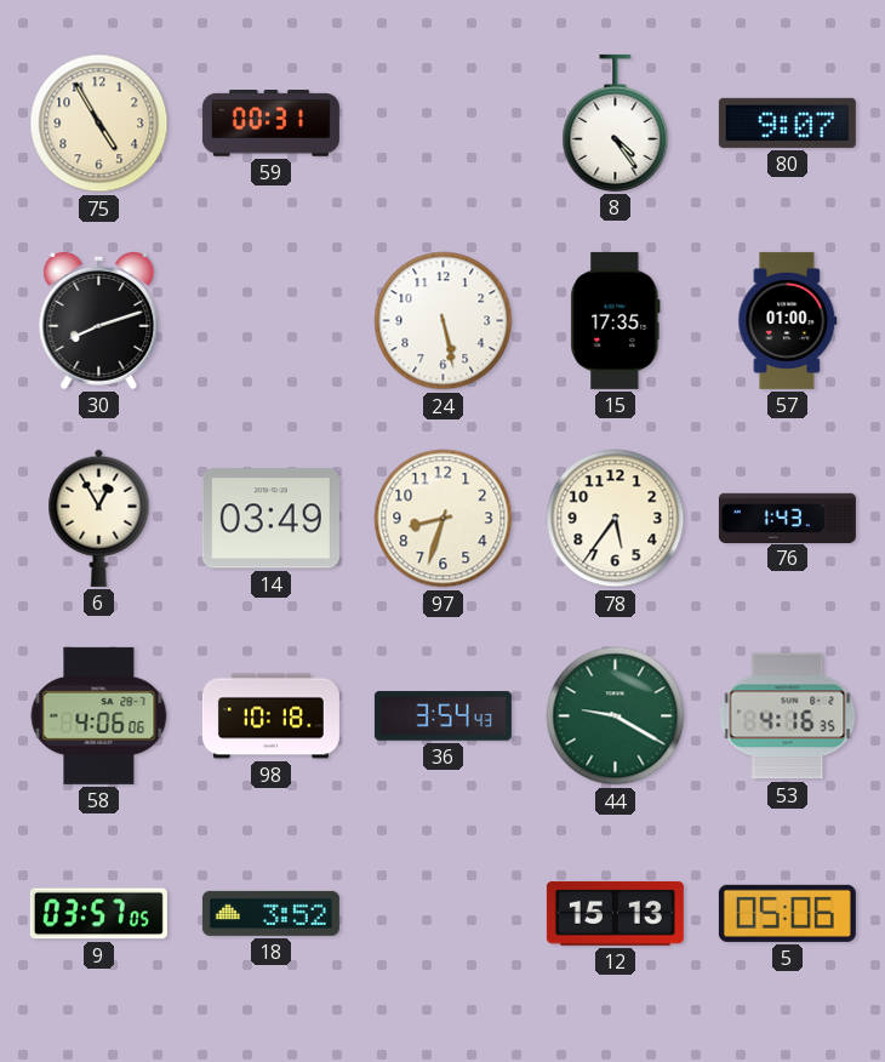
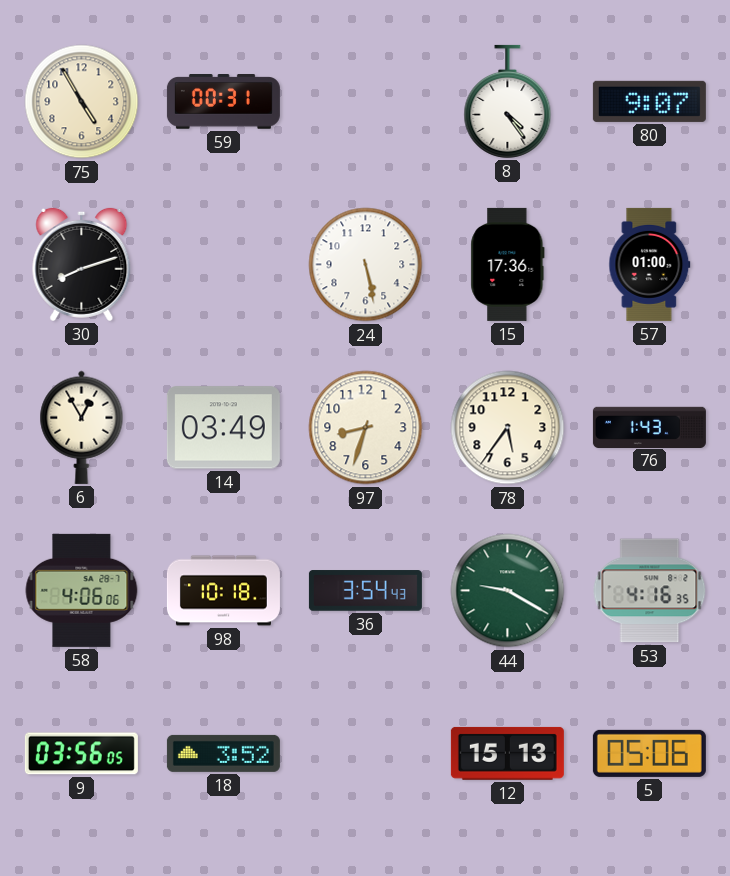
15: 17:35 -> 17:36 (508, 264)
9: 03:57 -> 03:56 (81, 754)
